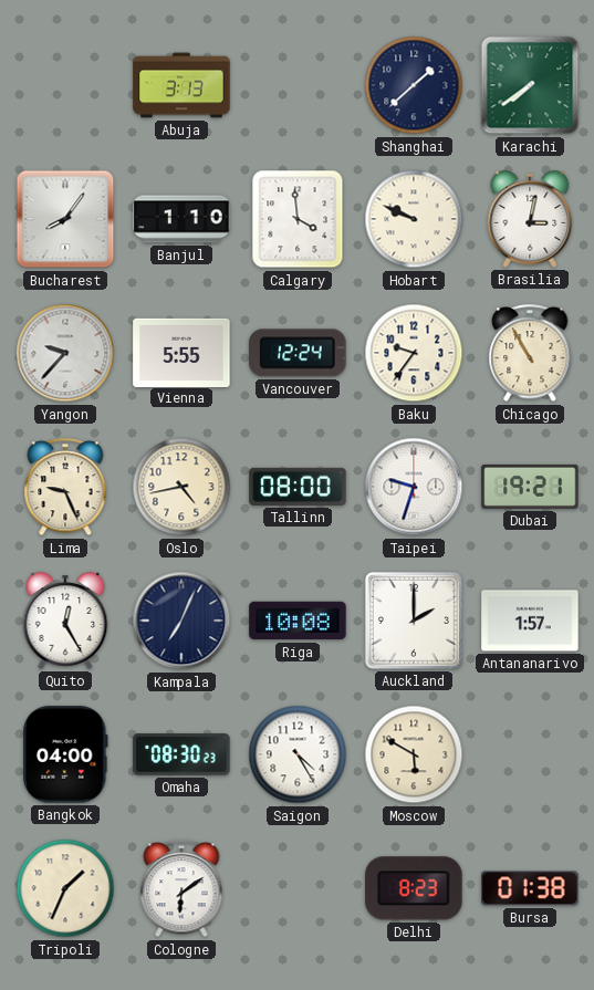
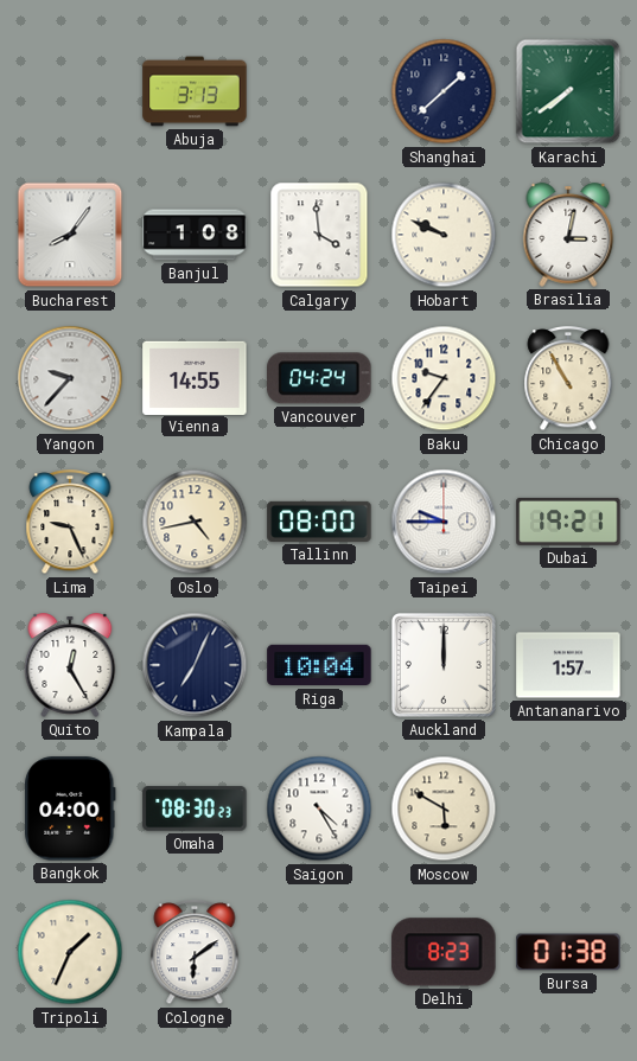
Banjul: 1:10 -> 1:08 (195, 235)
Vienna: 5:55 -> 14:55 (195, 377)
Vancouver: 12:24 -> 04:24 (319, 378)
Taipei: 9:33 -> 9:45 (444, 522)
Riga: 10:08 -> 10:04 (319, 665)
Auckland: 2:00 -> 12:00 (444, 665)
